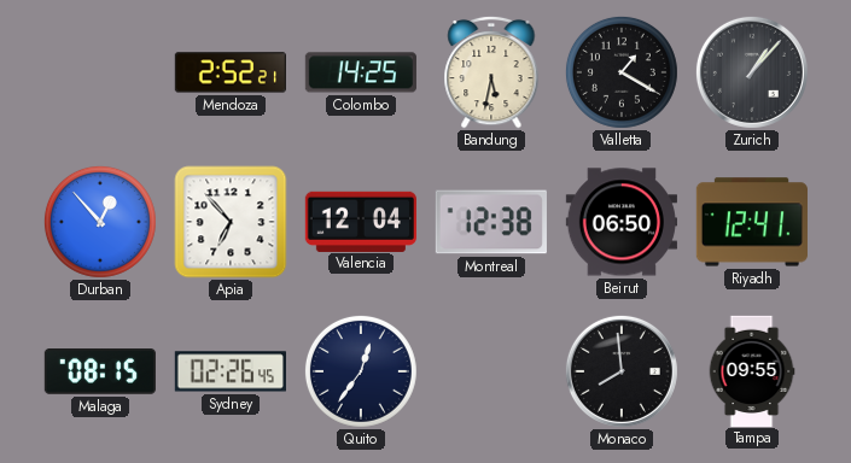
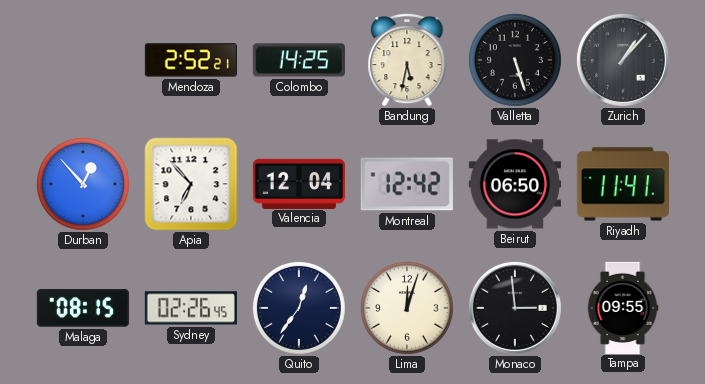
Valletta: 1:20 -> 5:27 (515, 60)
Montreal: 12:38 -> 12:42 (407, 184)
Riyadh: 12:41 -> 11:41 (623, 184)
Lima: none -> 12:03 (407, 308)
Monaco: 7:59 -> 2:59 (515, 308)
